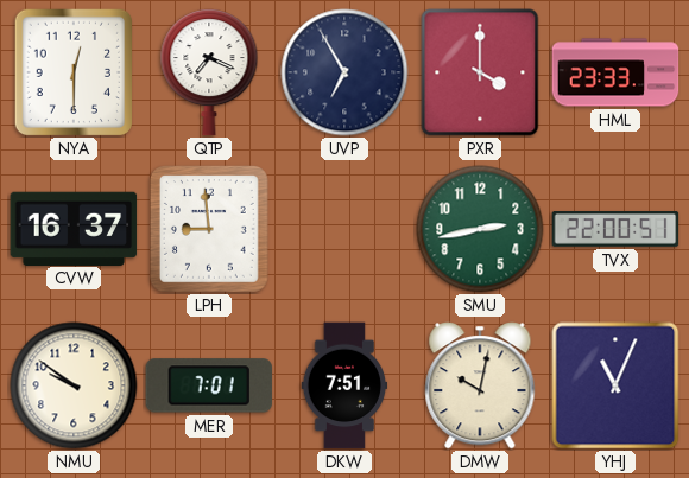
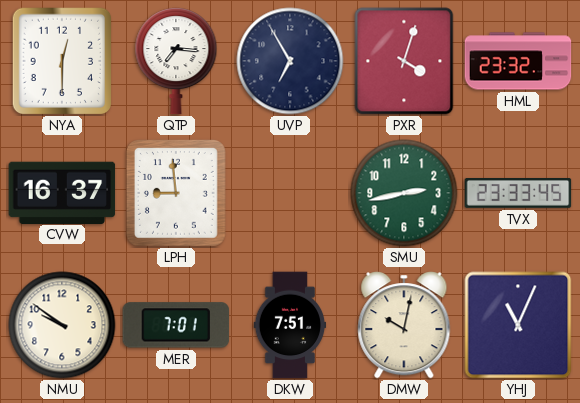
QTP: 7:19 -> 7:16 (176, 61)
PXR: 4:00 -> 4:03 (404, 61)
HML: 23:33 -> 23:32 (518, 61)
TVX: 22:00 -> 23:33 (518, 194)
